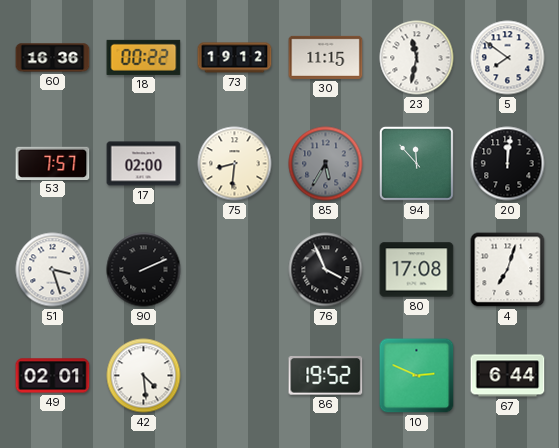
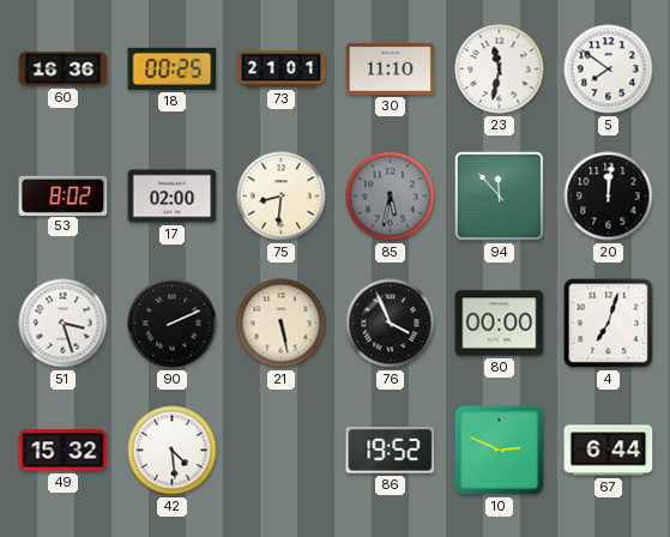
18: 00:22 -> 00:25 (173, 68)
73: 19:12 -> 21:01 (282, 70)
30: 11:15 -> 11:10 (391, 68)
53: 7:57 -> 8:02 (64, 195)
85: 5:35 -> 5:32 (391, 197)
21: none -> 5:28 (282, 324)
80: 17:08 -> 00:00 (500, 324)
49: 02:01 -> 15:32 (64, 451)
